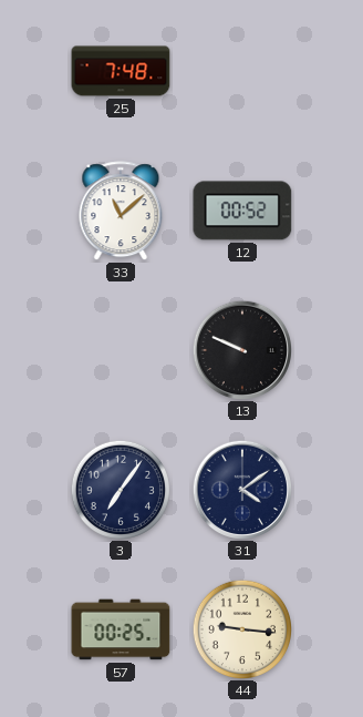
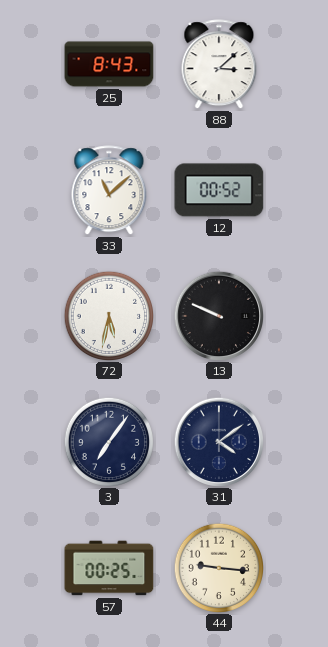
25: 7:48 -> 8:43 (109, 64)
88: none -> 3:08 (219, 65)
72: none -> 5:32 (108, 315)
